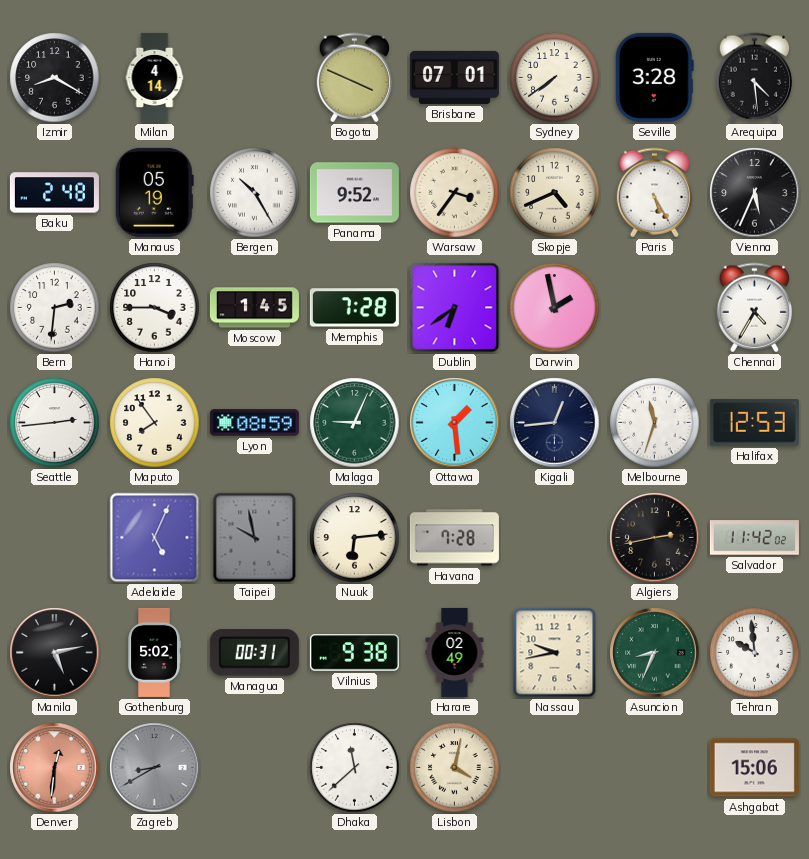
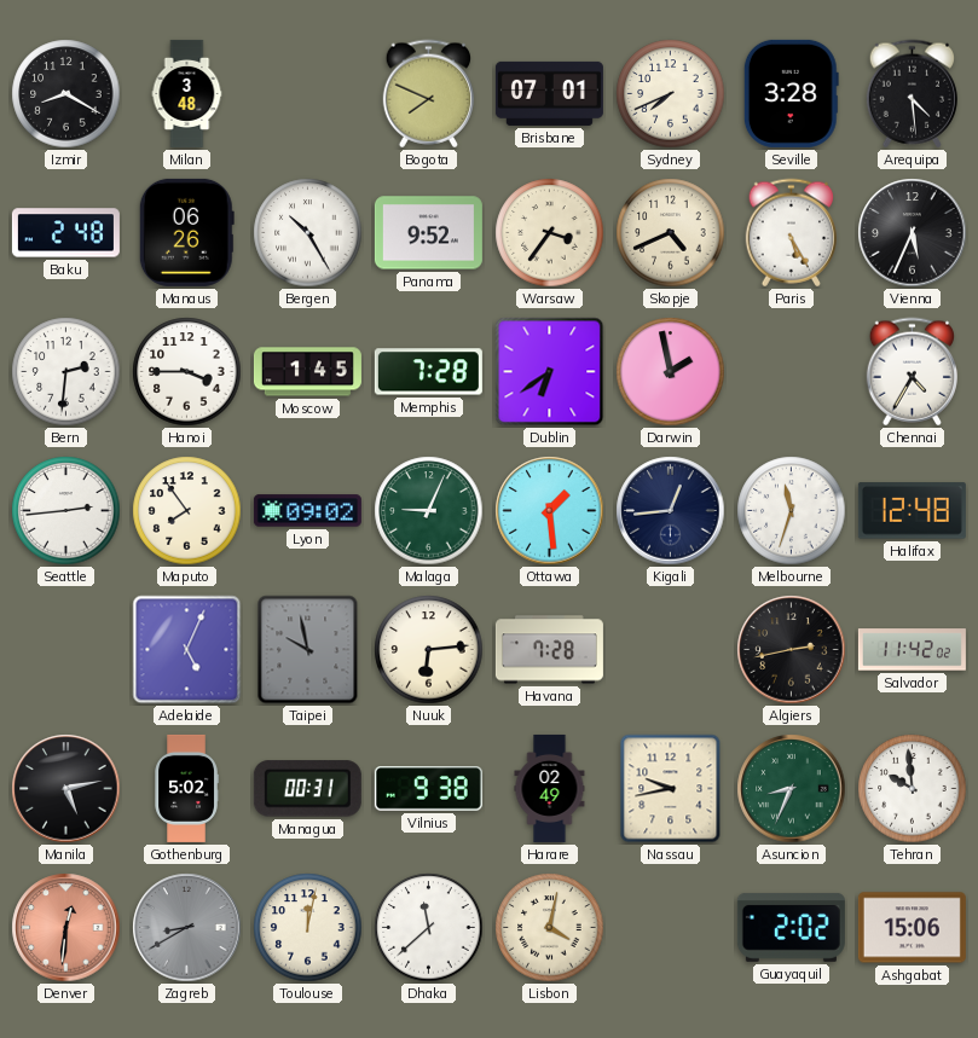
Milan: 4:14 -> 3:48 (187, 93)
Bogota: 3:49 -> 7:49 (428, 94)
Sydney: 7:39 -> 7:41 (671, 94)
Manaus: 05:19 -> 06:26 (186, 232)
Lyon: 08:59 -> 09:02 (307, 511)
Halifax: 12:53 -> 12:48 (912, 511)
Toulouse: none -> 12:02 (308, 928)
Guayaquil: none -> 2:02 (791, 927)
